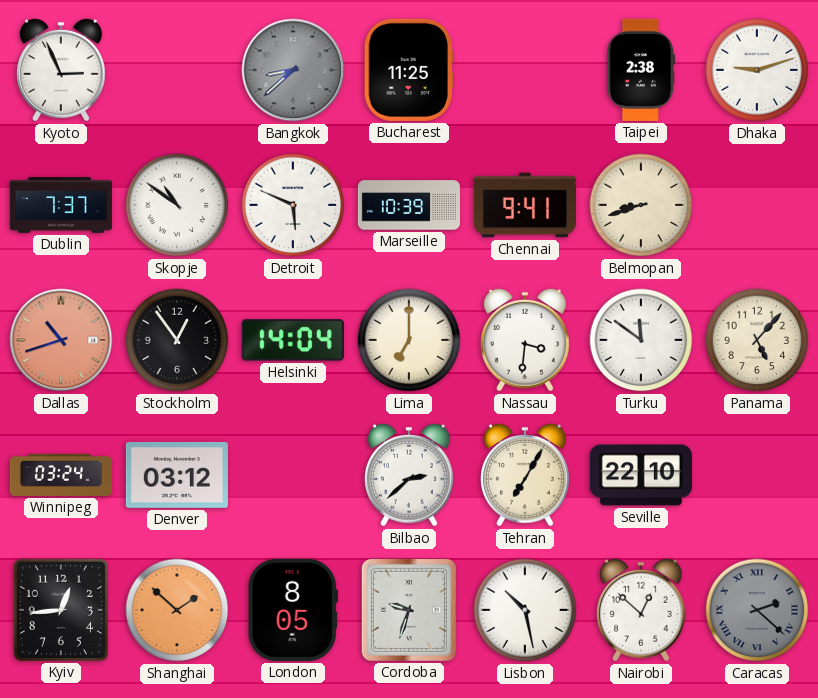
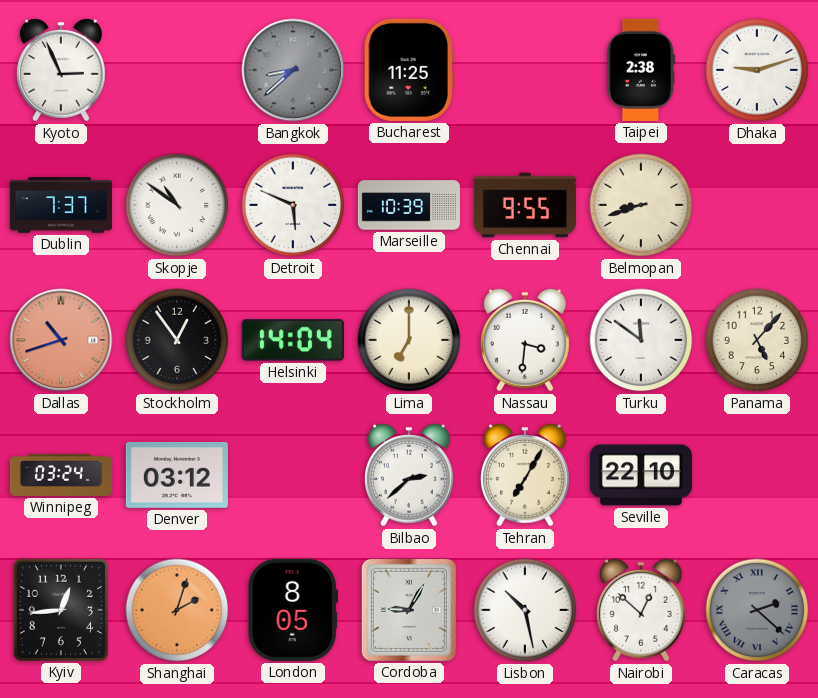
Chennai: 9:41 -> 9:55 (525, 205)
Shanghai: 1:52 -> 2:03 (177, 610)
Cordoba: 9:33 -> 9:05 (409, 610)
